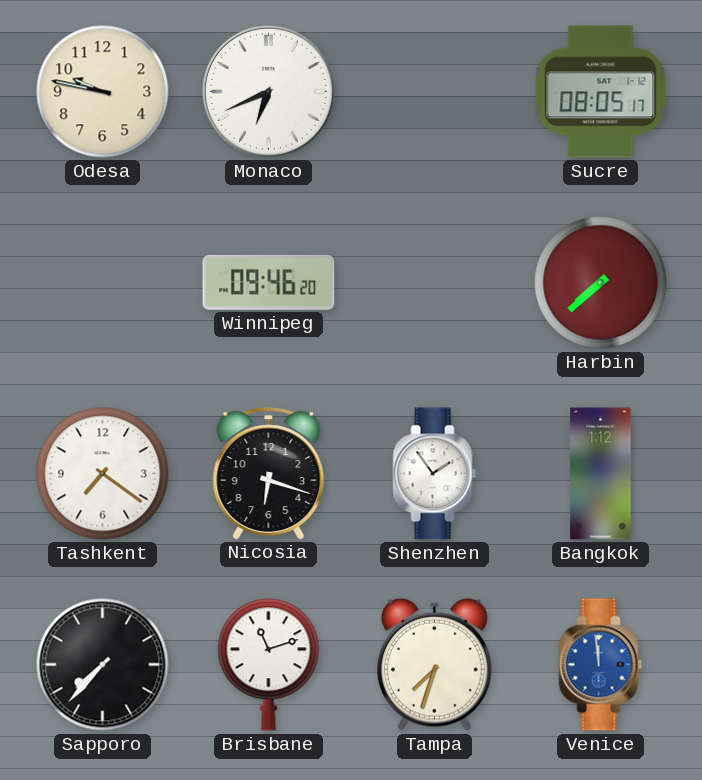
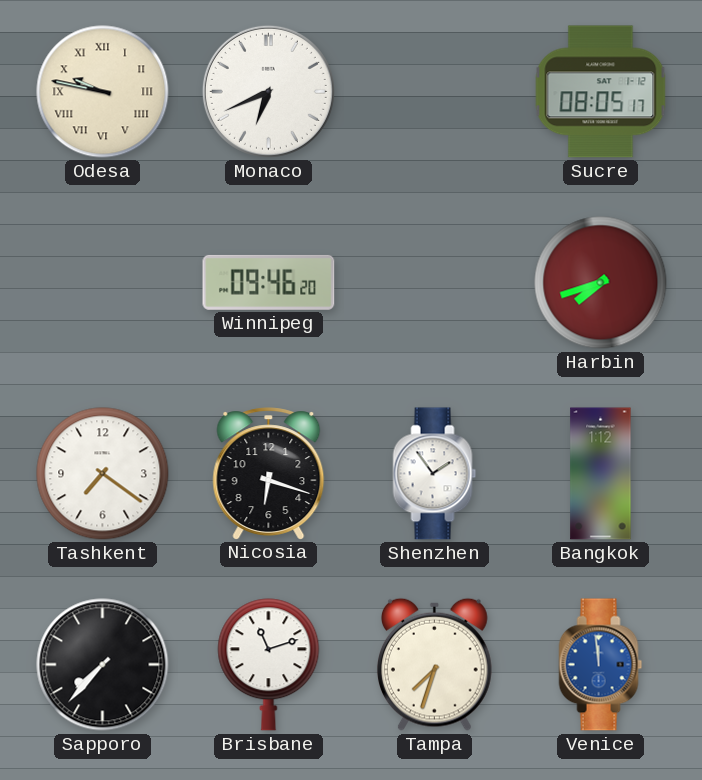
Odesa numerals: Arabic -> Roman (103, 92)
Harbin: 7:38 -> 7:42 (601, 283)
